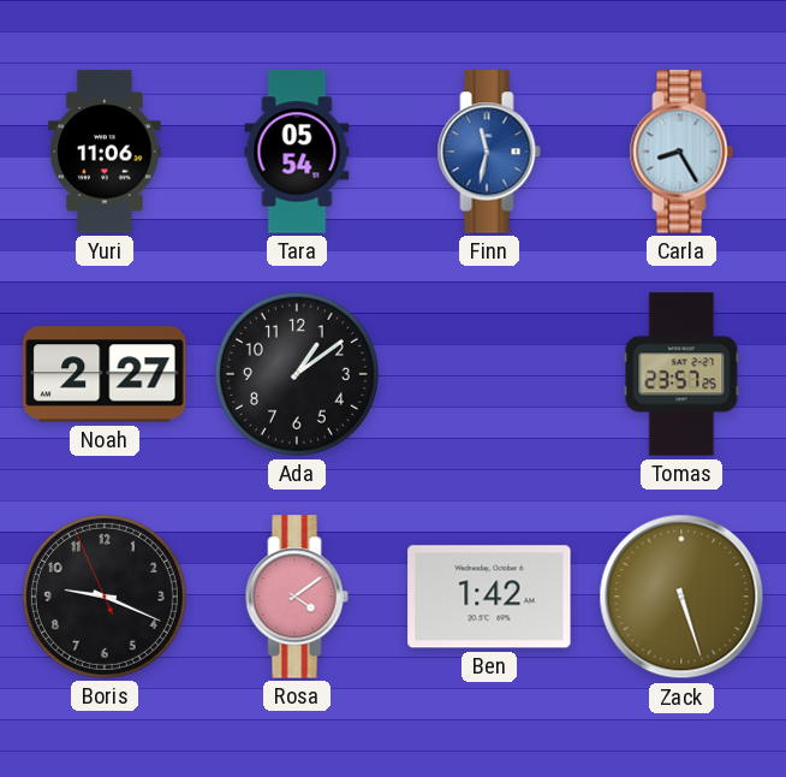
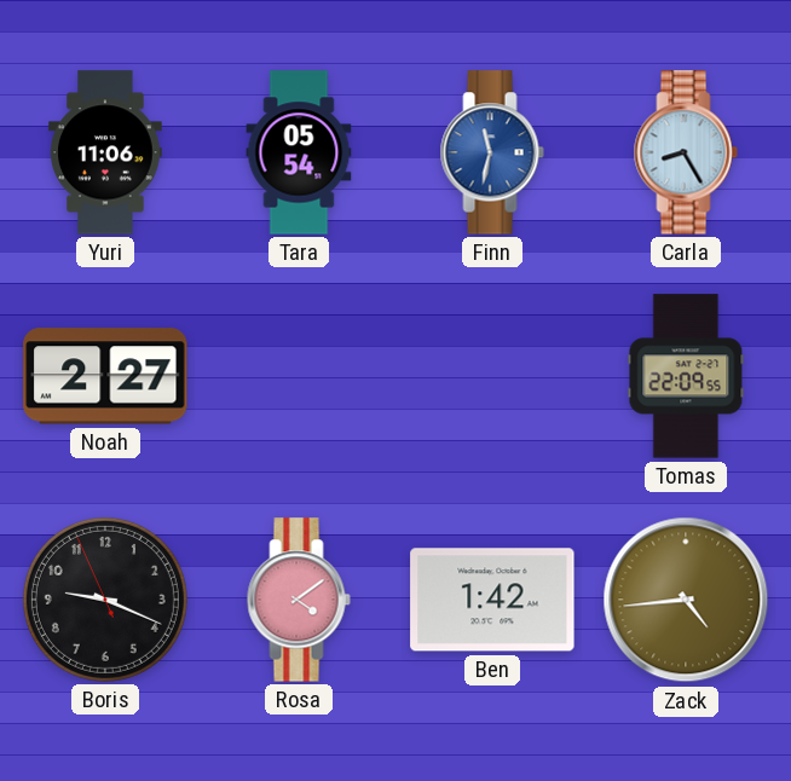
Ada: 1:09 -> none (297, 374)
Tomas: 23:57 -> 22:09 (686, 376)
Zack: 5:27 -> 4:44 (686, 600)
